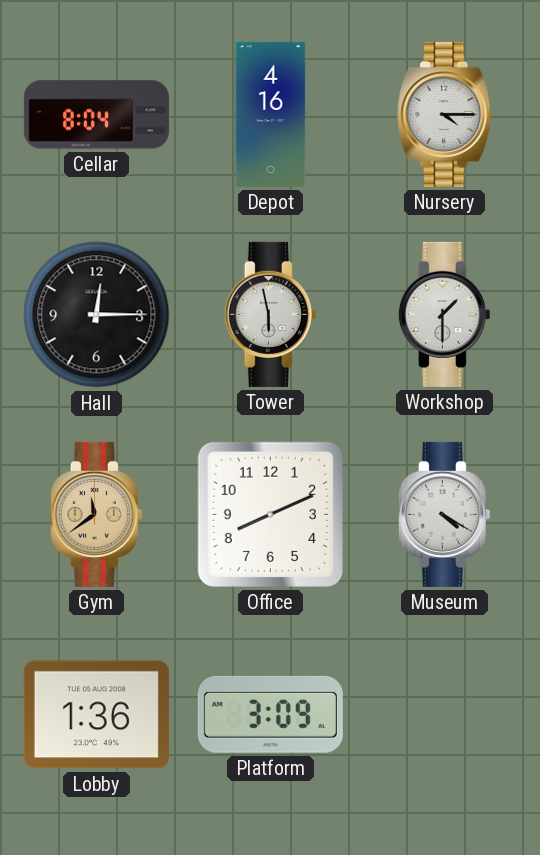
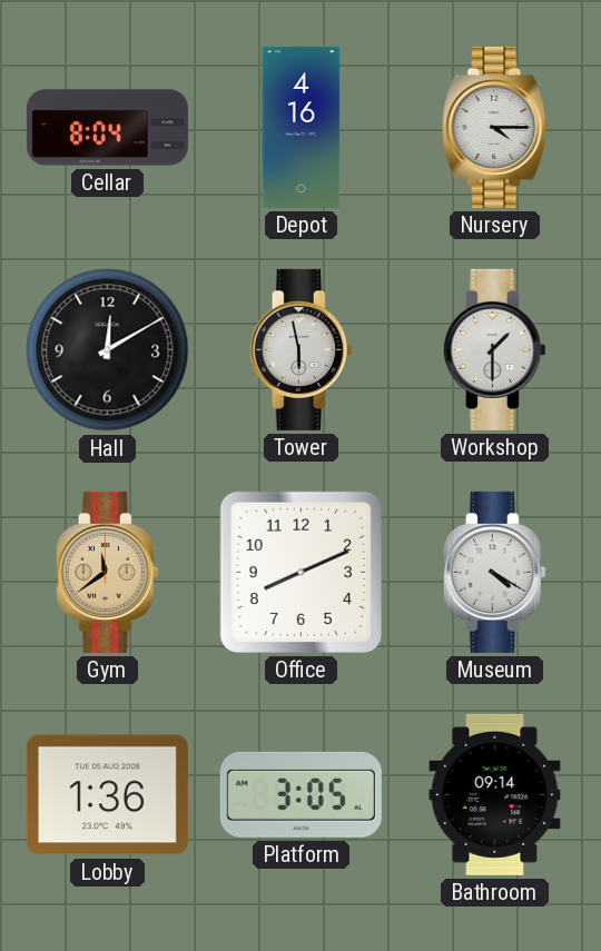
Hall: 12:15 -> 12:10 (108, 350)
Platform: 3:09 -> 3:05 (300, 794)
Bathroom: none -> 09:14 (495, 794)
